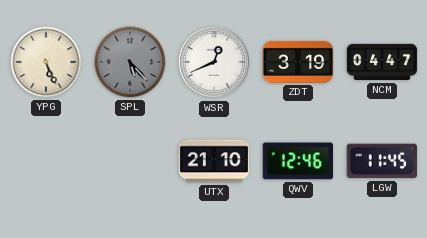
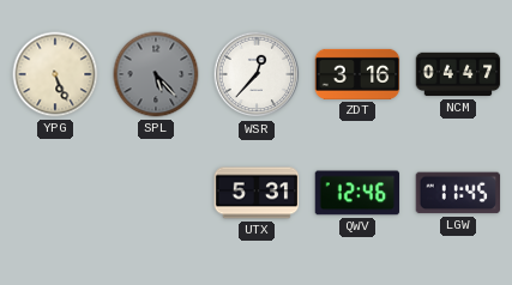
WSR: 12:41 -> 12:37 (257, 74)
ZDT: 3:19 -> 3:16 (357, 74)
UTX: 21:10 -> 5:31 (257, 193)
